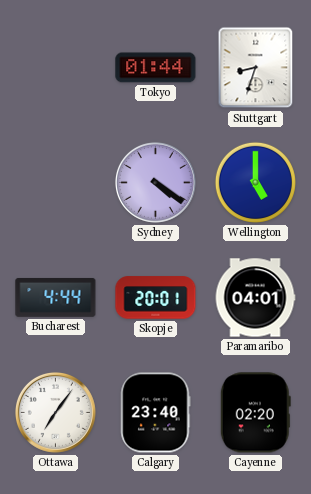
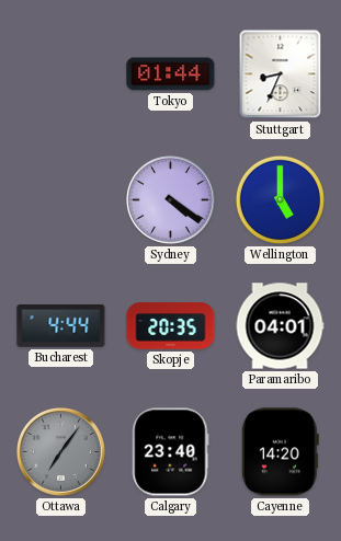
Stuttgart: 8:33 -> 8:34 (281, 74)
Skopje: 20:01 -> 20:35 (171, 326)
Ottawa dial: white -> grey (60, 451)
Cayenne: 02:20 -> 14:20 (280, 452)
